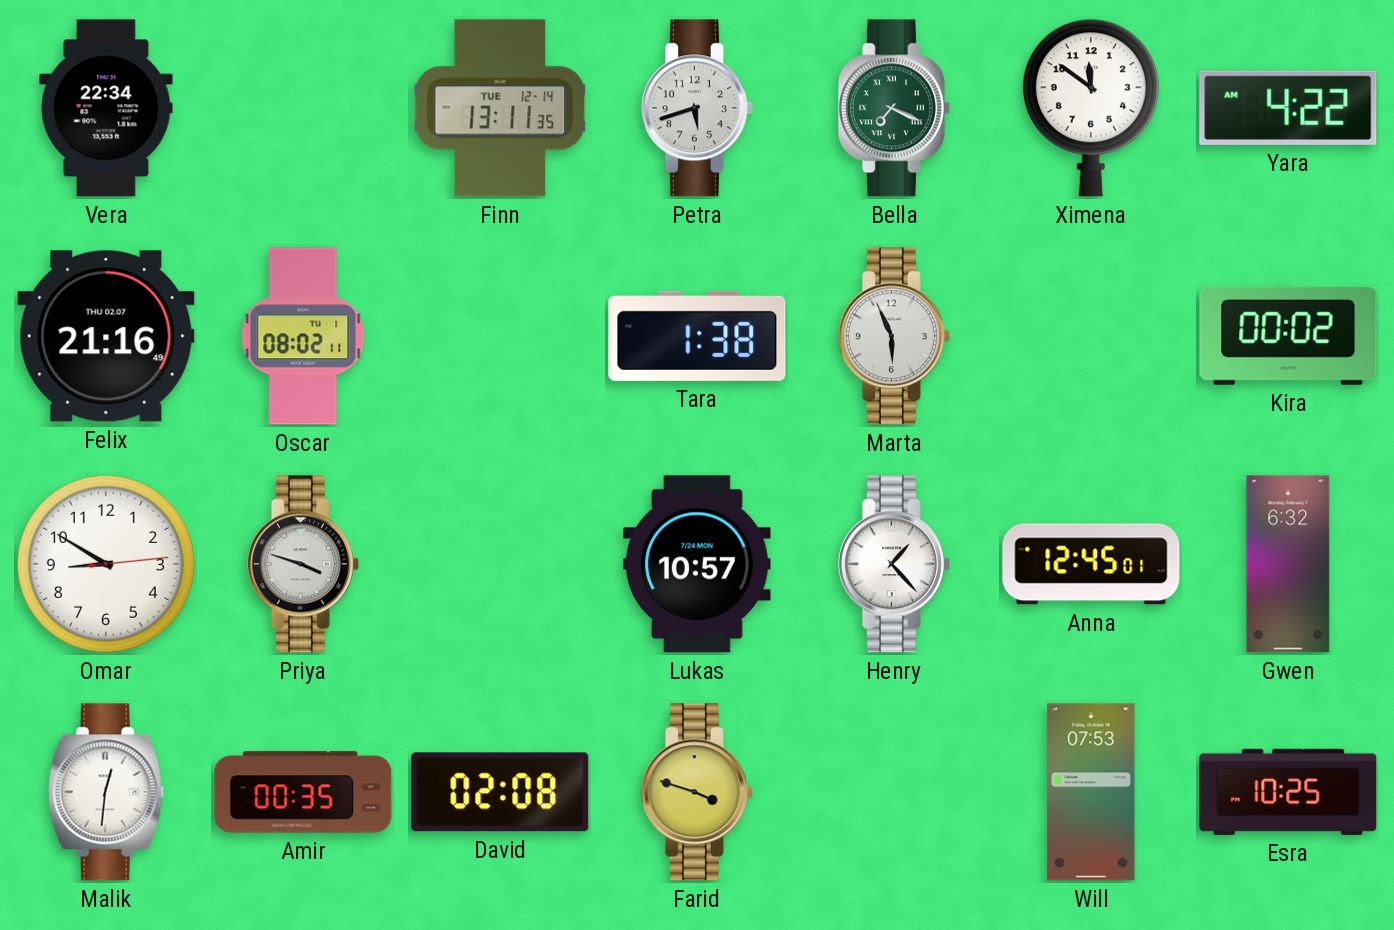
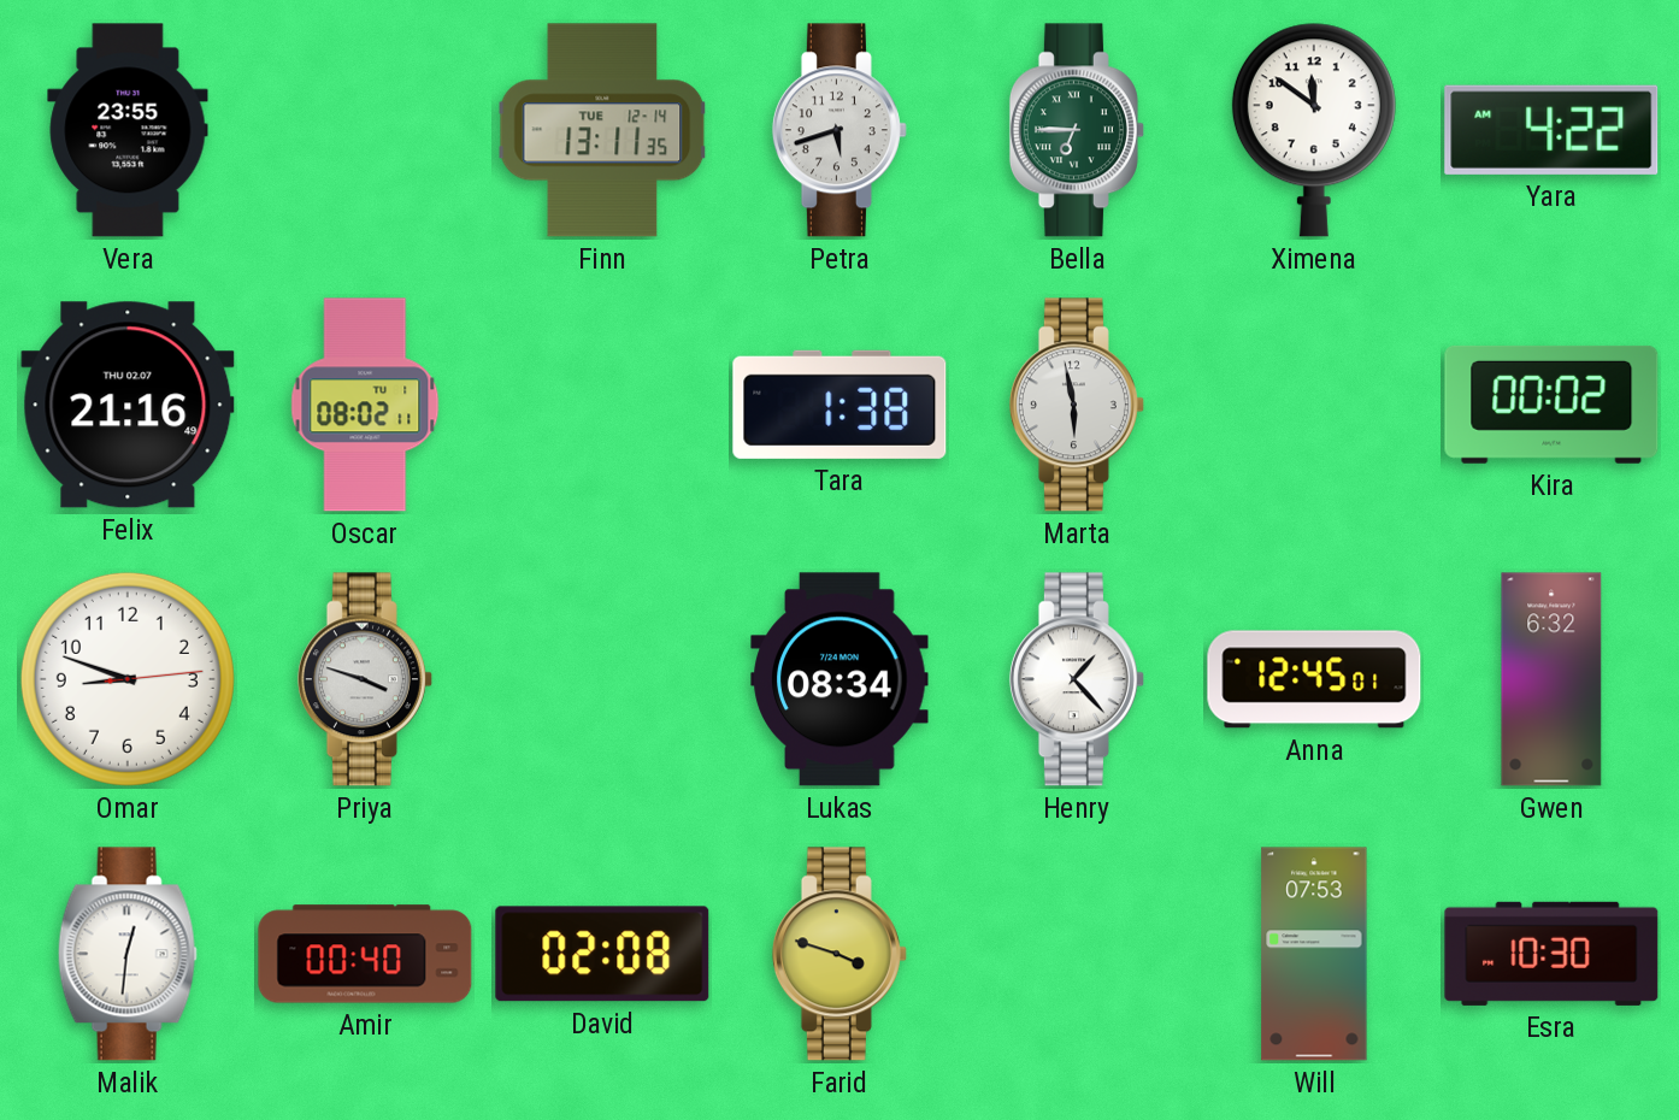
Vera: 22:34 -> 23:55 (128, 130)
Bella: 7:19 -> 6:45 (1077, 130)
Marta: 5:56 -> 5:58 (1077, 405)
Omar: 8:50 -> 8:48 (128, 679)
Lukas: 10:57 -> 08:34 (839, 679)
Amir: 00:35 -> 00:40 (365, 954)
Esra: 10:25 -> 10:30 (1551, 954)
